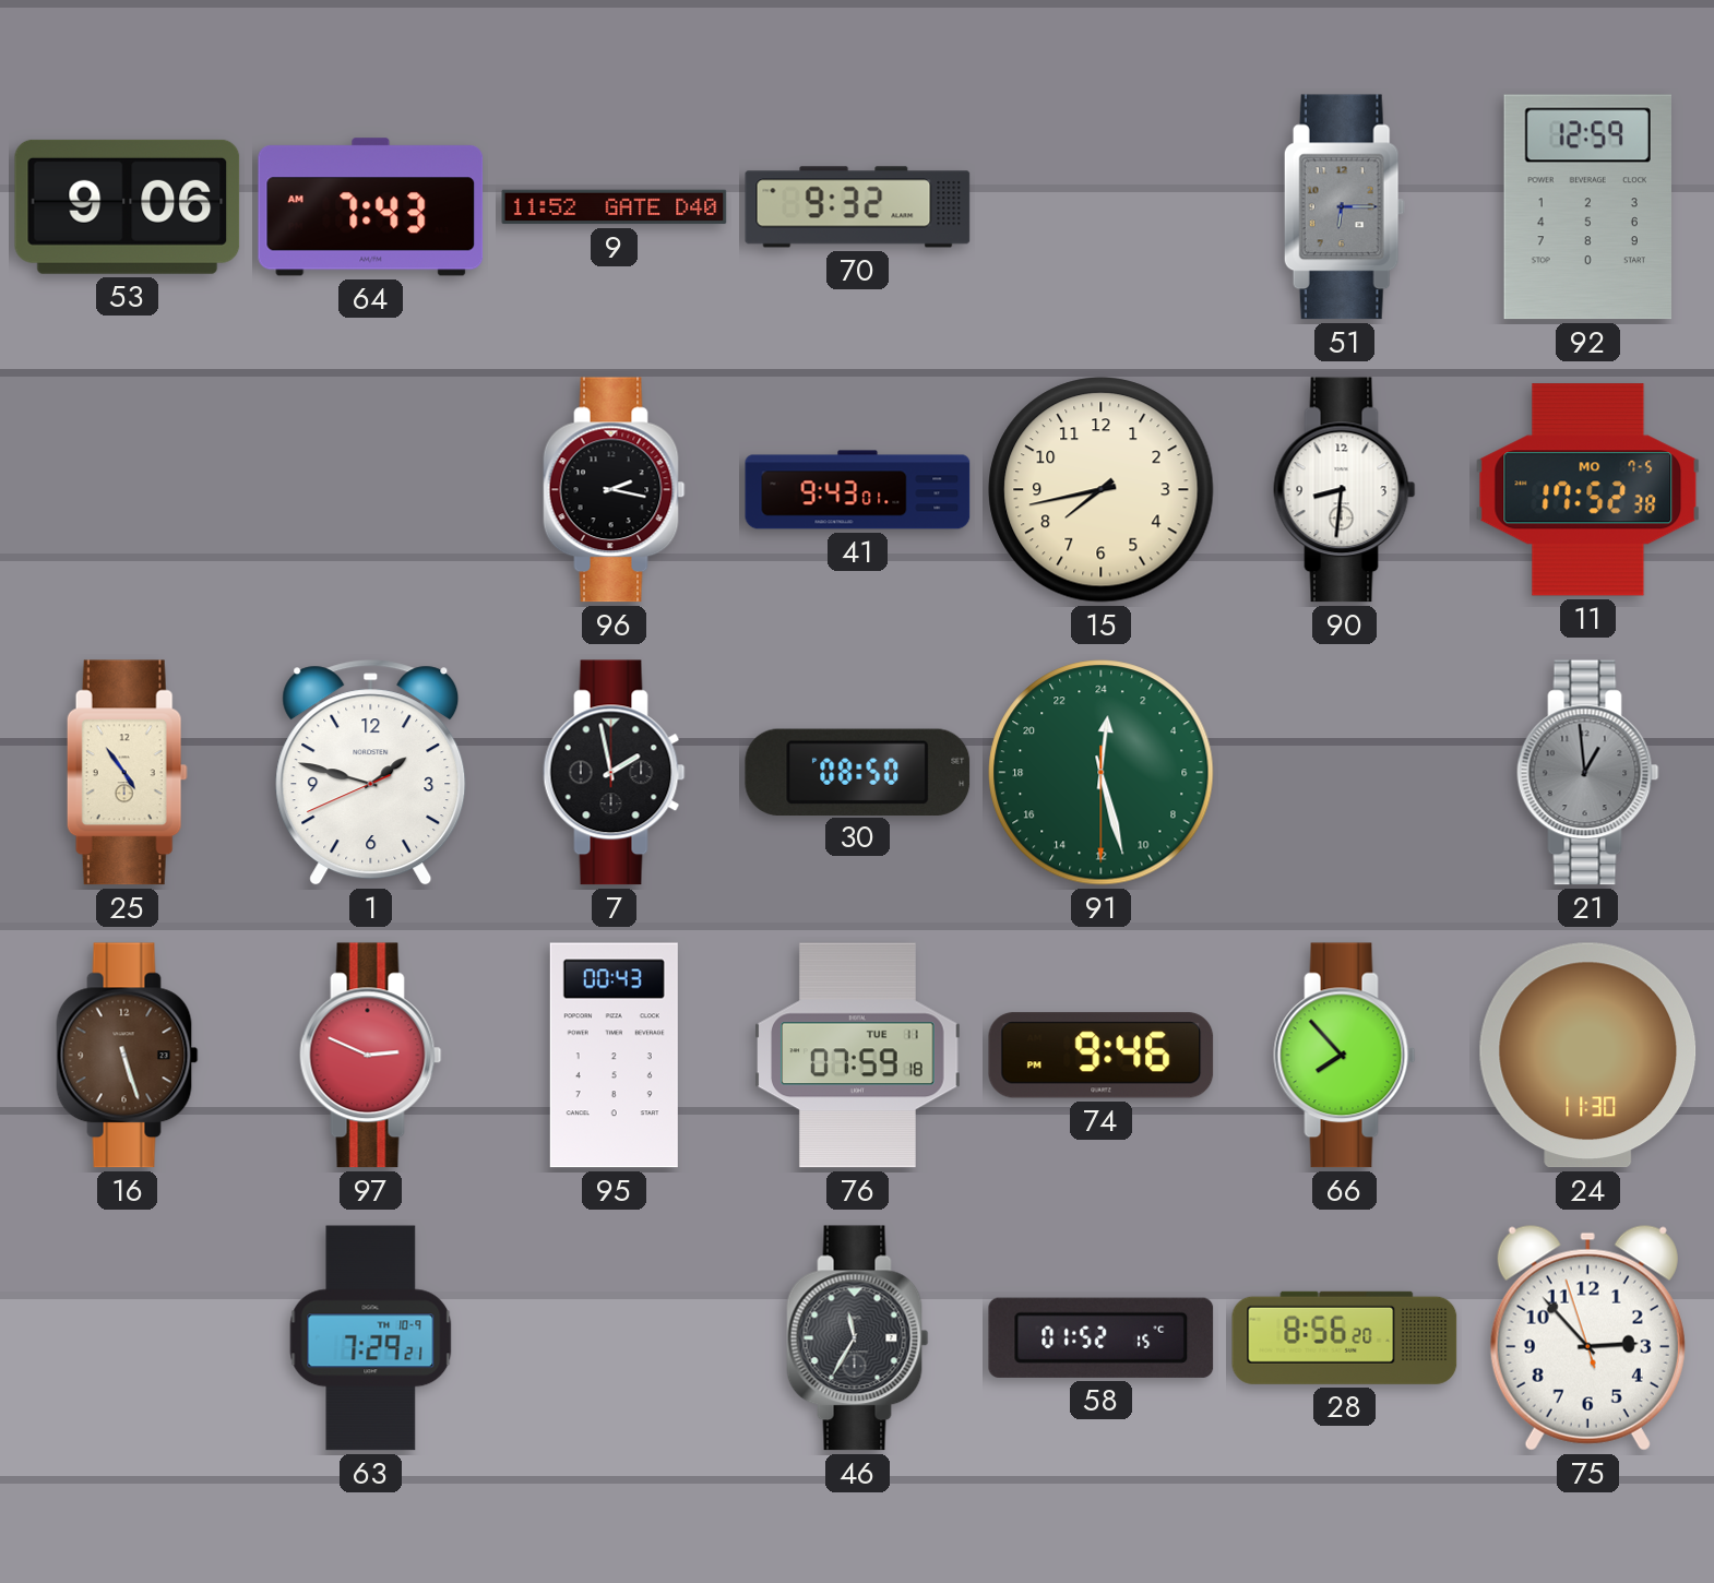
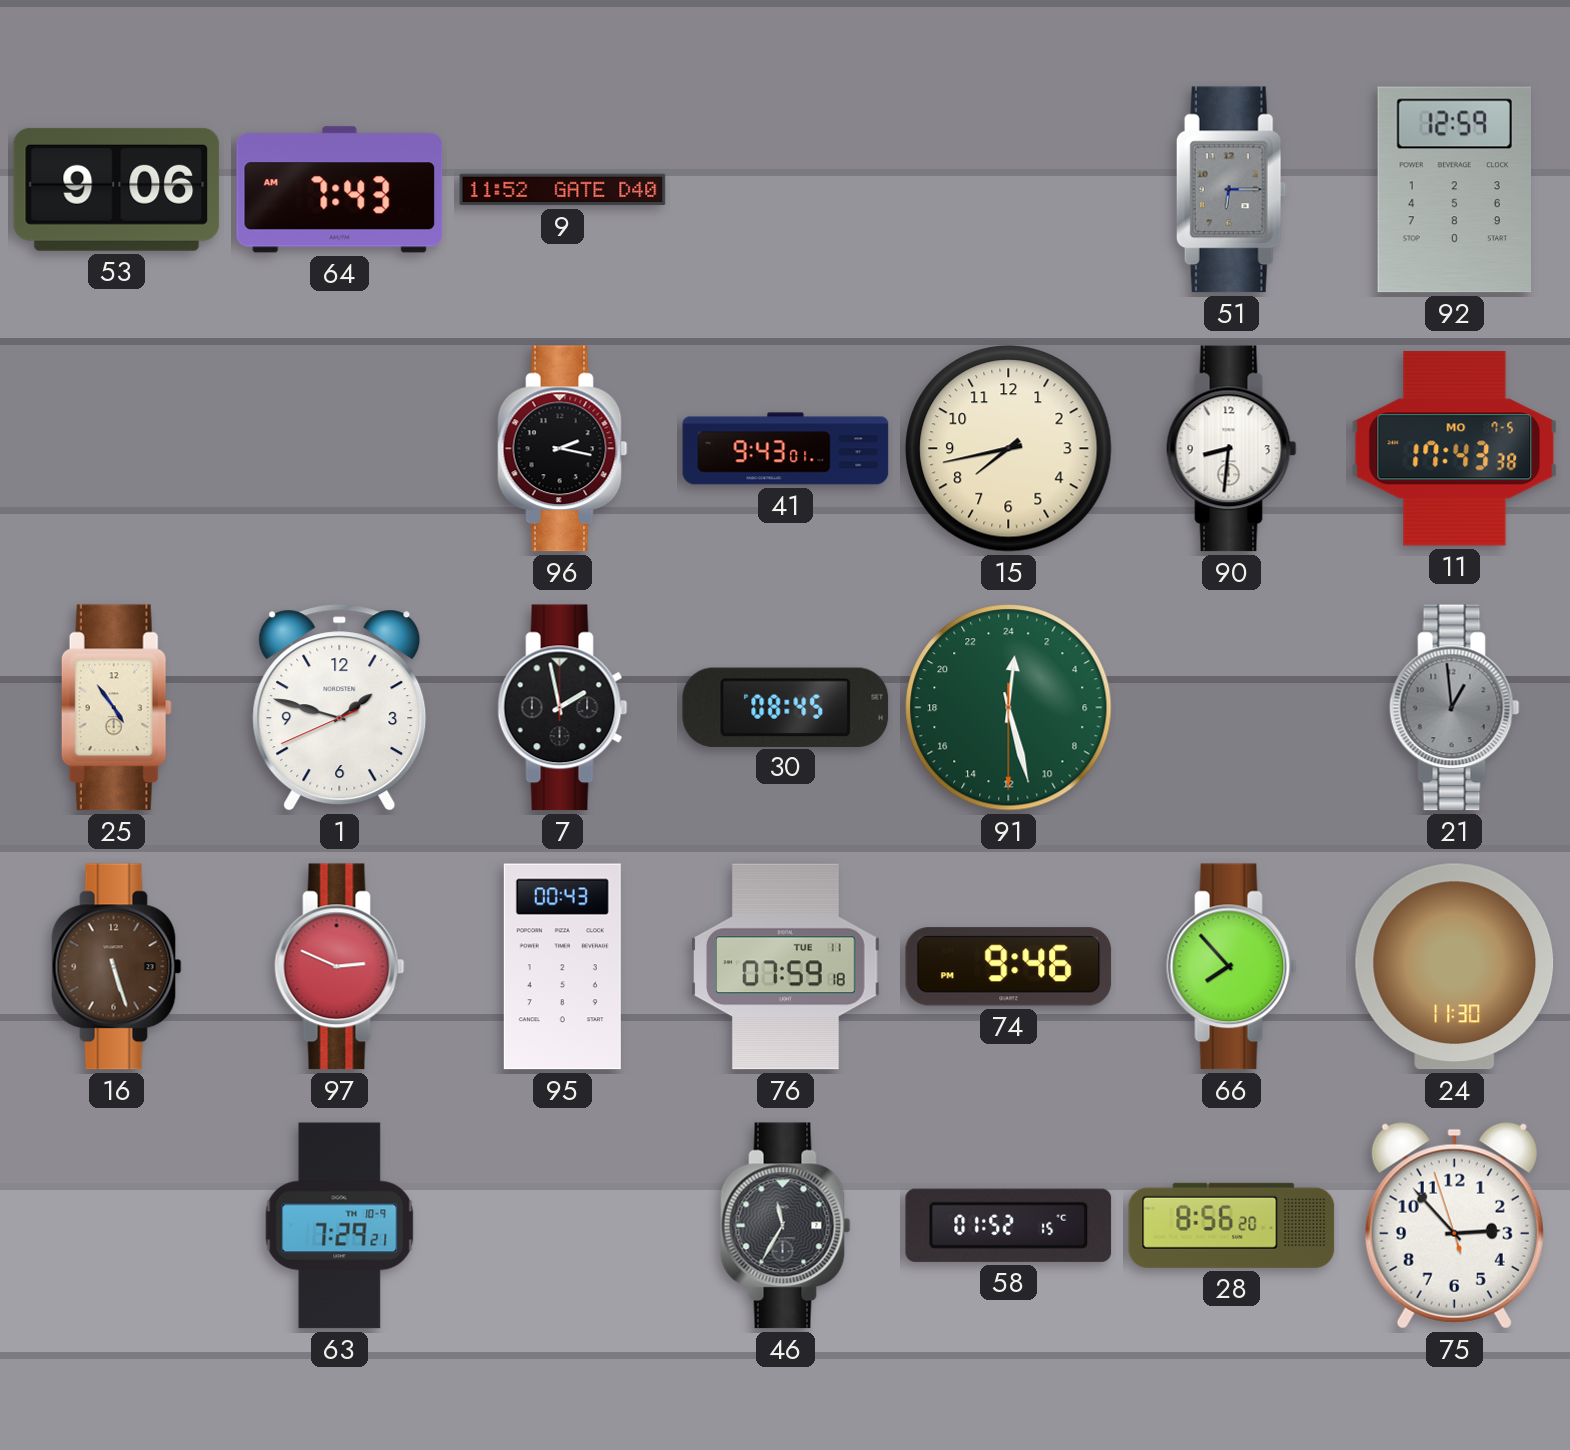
70: 9:32 -> none (858, 207)
11: 17:52 -> 17:43 (1455, 449)
30: 08:50 -> 08:45 (786, 707)
